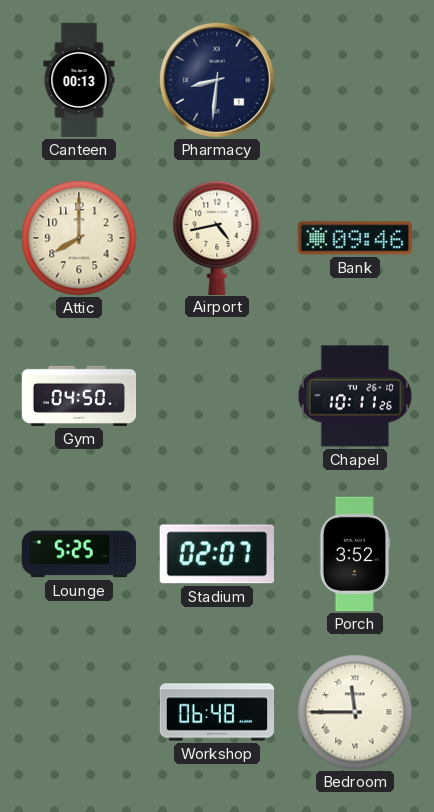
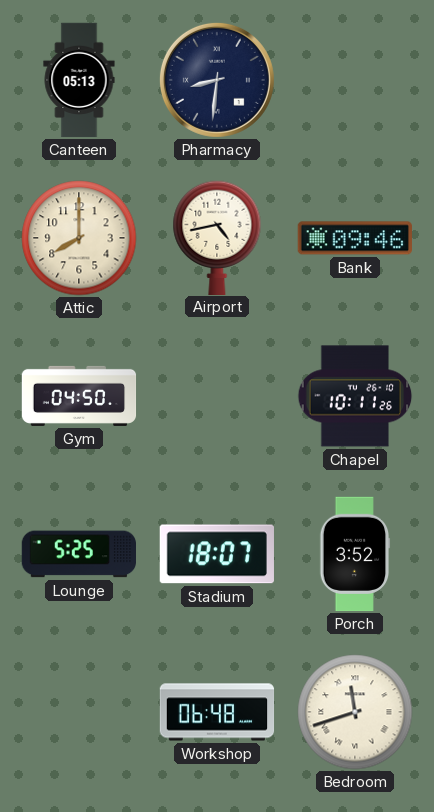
Canteen: 00:13 -> 05:13 (79, 80)
Stadium: 02:07 -> 18:07 (217, 554)
Bedroom: 11:45 -> 11:42 (355, 712)
